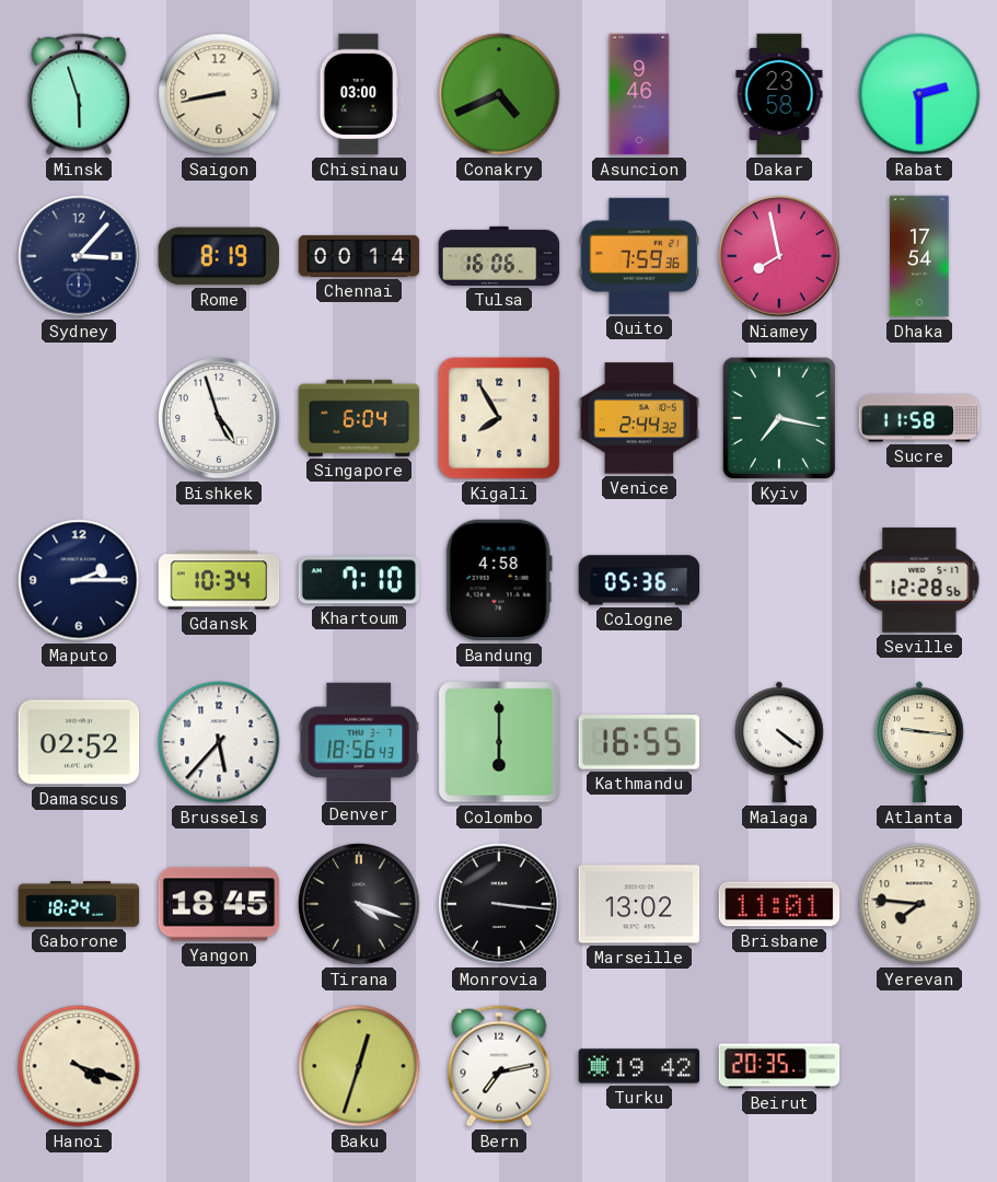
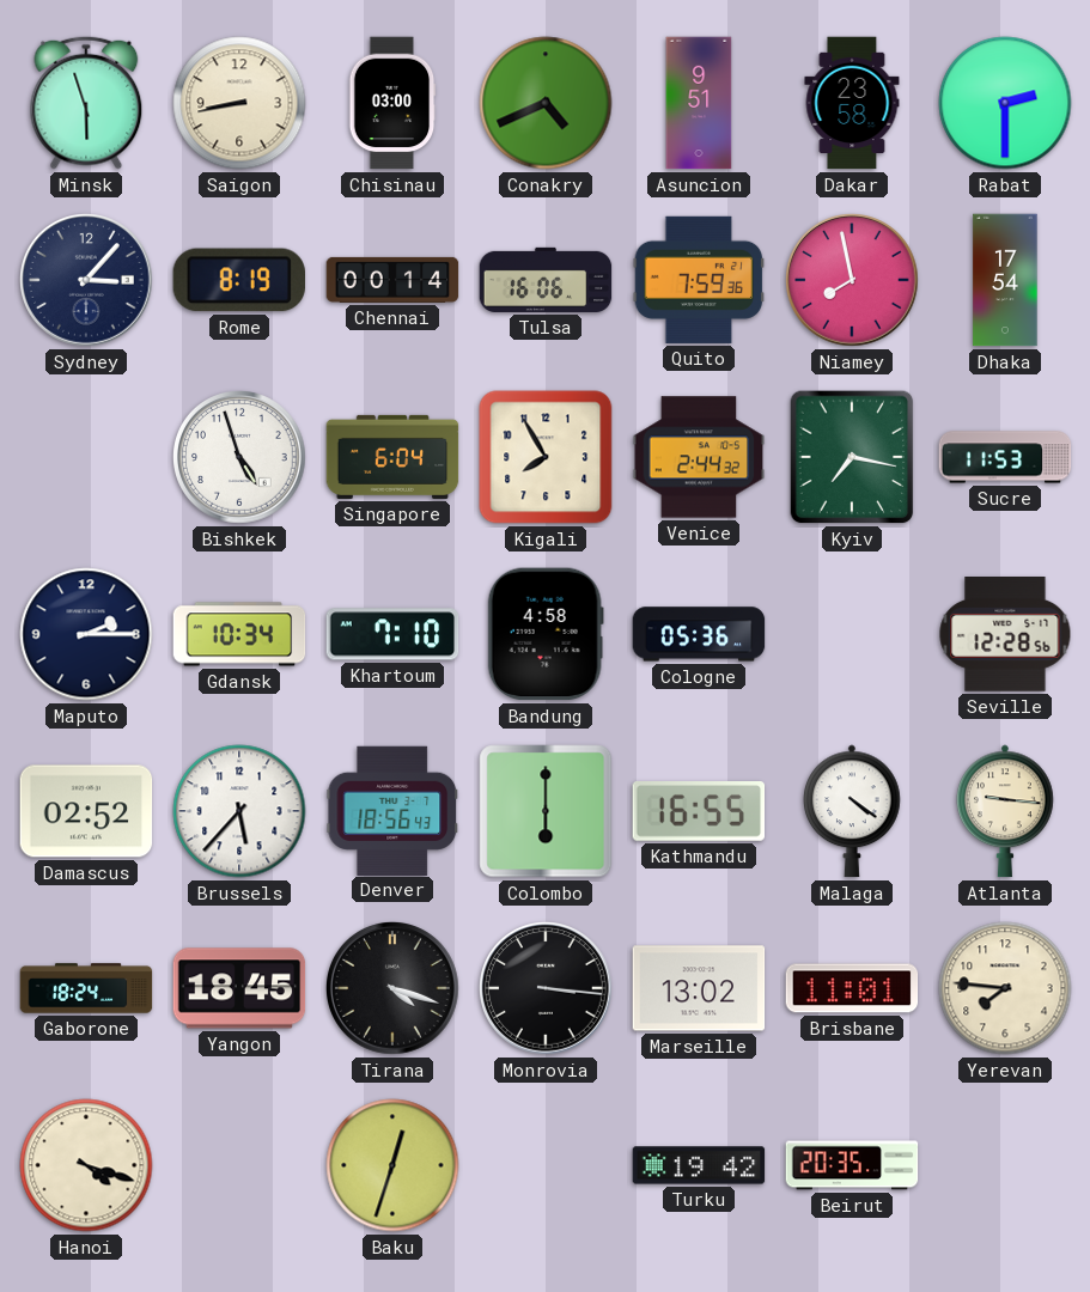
Asuncion: 9:46 -> 9:51 (699, 103)
Sucre: 11:58 -> 11:53 (1005, 457)
Bern: 7:13 -> none (499, 1066)
